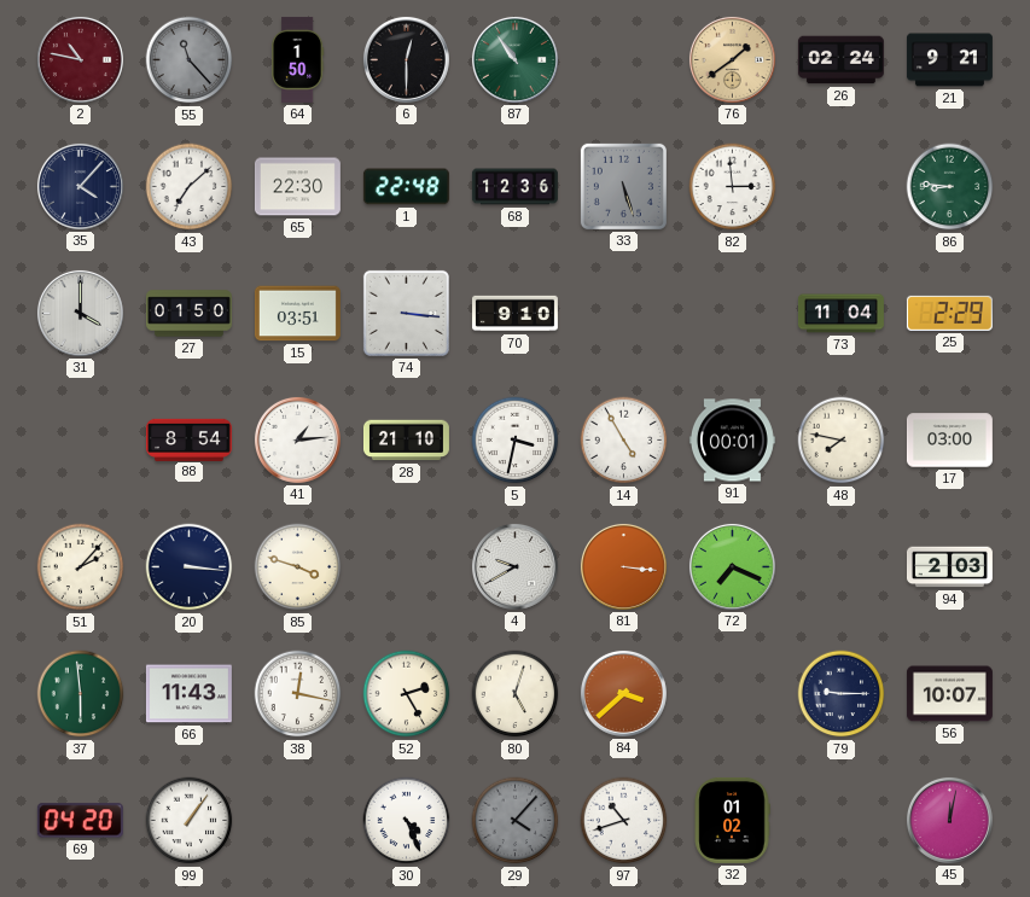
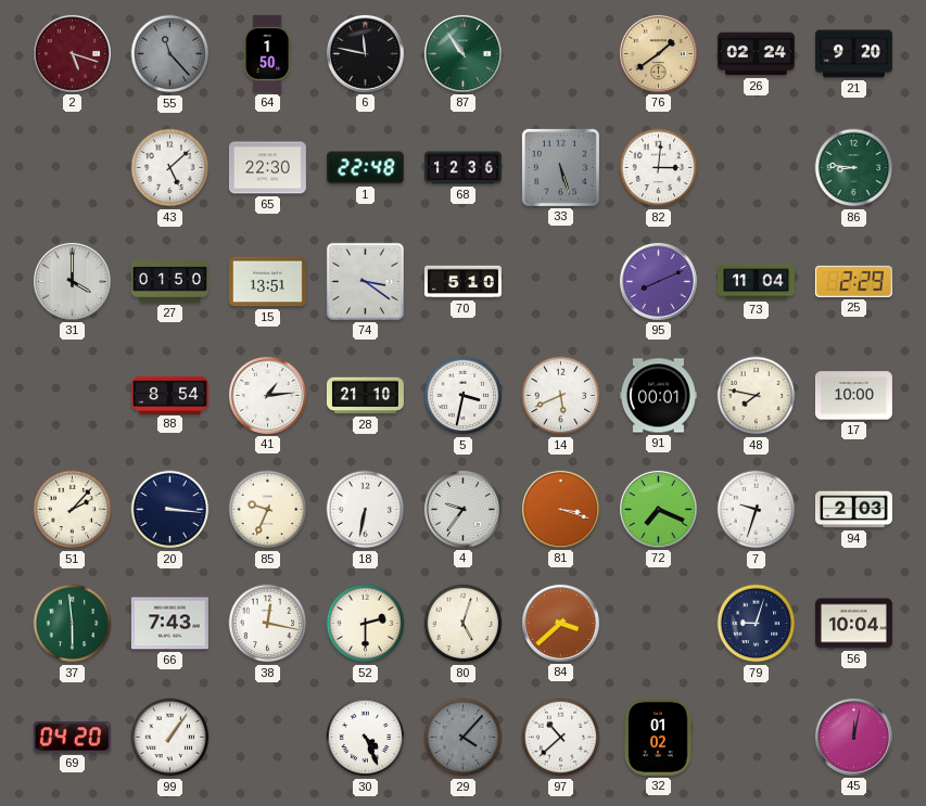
2: 10:47 -> 5:18 (72, 53)
6: 12:30 -> 11:47 (365, 53)
21: 9:21 -> 9:20 (853, 54)
35: 4:07 -> none (80, 186)
43: 7:08 -> 5:08 (170, 168)
82: 2:59 -> 3:01 (659, 168)
15: 03:51 -> 13:51 (267, 282)
74: 3:16 -> 3:21 (365, 281)
70: 9:10 -> 5:10 (462, 282)
95: none -> 8:11 (658, 281)
14: 4:55 -> 5:41 (561, 396)
17: 03:00 -> 10:00 (853, 396)
85: 3:48 -> 9:34 (268, 510)
18: none -> 6:32 (366, 510)
4: 9:40 -> 9:36 (462, 509)
81: 3:16 -> 3:18 (560, 509)
7: none -> 9:33 (757, 510)
66: 11:43 -> 7:43 (169, 624)
52: 2:25 -> 2:30 (366, 624)
79: 9:15 -> 9:03 (757, 624)
56: 10:07 -> 10:04 (853, 624)
97: 10:42 -> 10:38 (561, 738)
